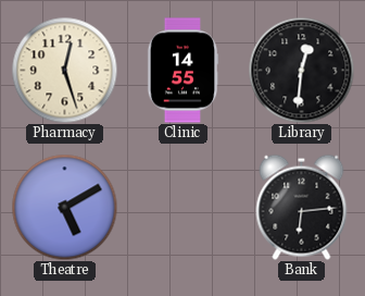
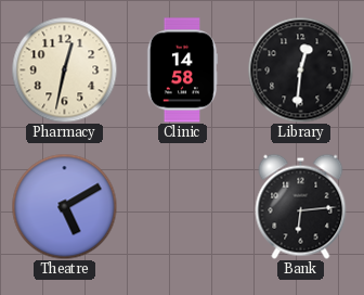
Pharmacy: 12:27 -> 12:32 (64, 69)
Clinic: 14:55 -> 14:58 (182, 70)
